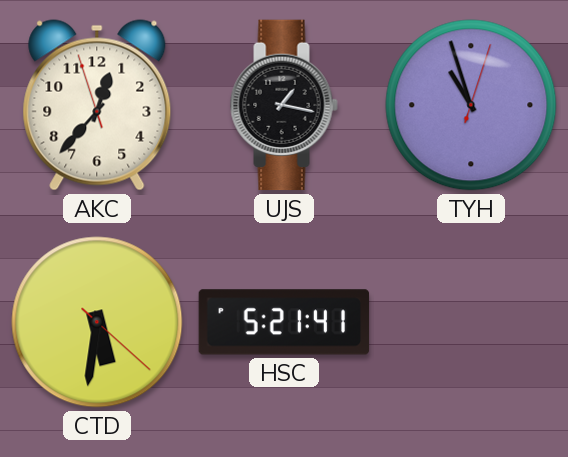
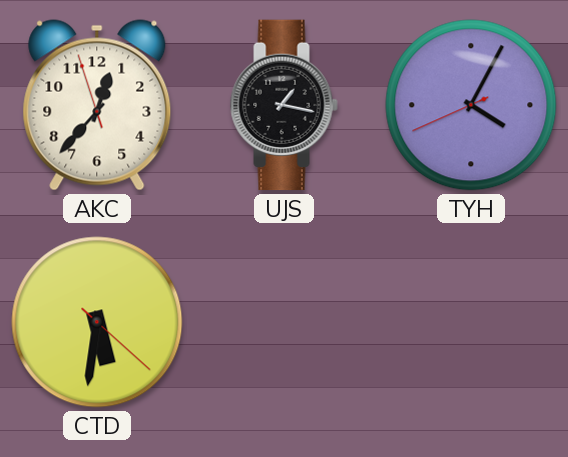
TYH: 10:57 -> 4:04 (471, 105)
HSC: 5:21 -> none (284, 322)
